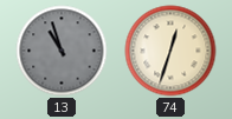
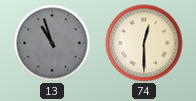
74: 12:33 -> 12:30 (144, 43)
